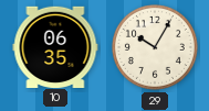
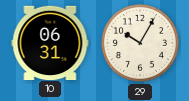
10: 06:35 -> 06:31 (50, 42)
